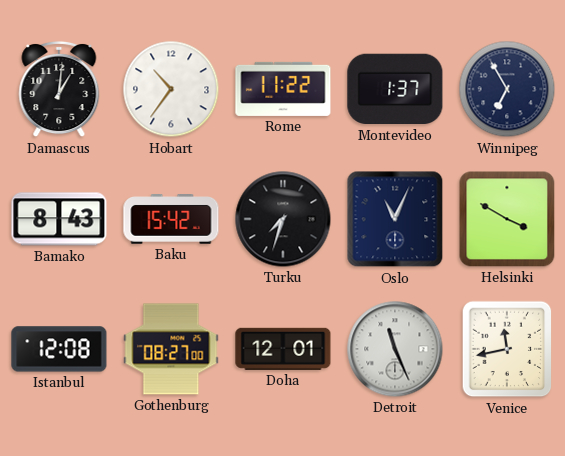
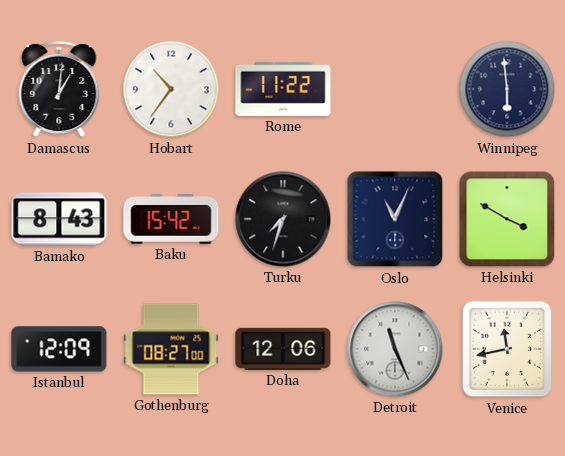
Montevideo: 1:37 -> none (395, 89)
Winnipeg: 6:55 -> 5:59 (507, 89)
Istanbul: 12:08 -> 12:09 (59, 349)
Doha: 12:01 -> 12:06 (283, 349)
